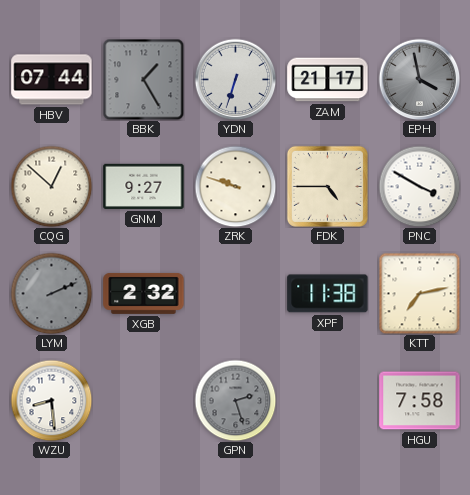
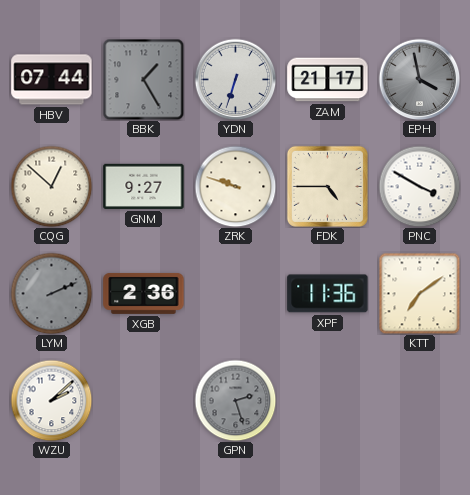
XGB: 2:32 -> 2:36 (144, 293)
XPF: 11:38 -> 11:36 (328, 294)
KTT: 7:13 -> 7:09 (419, 293)
WZU: 8:29 -> 2:08 (51, 400)
HGU: 7:58 -> none (420, 401)
